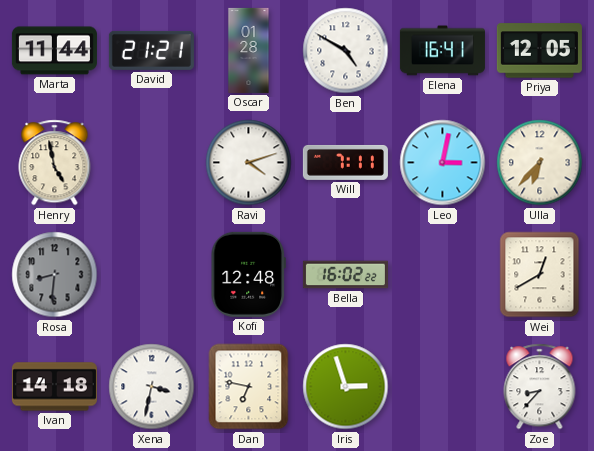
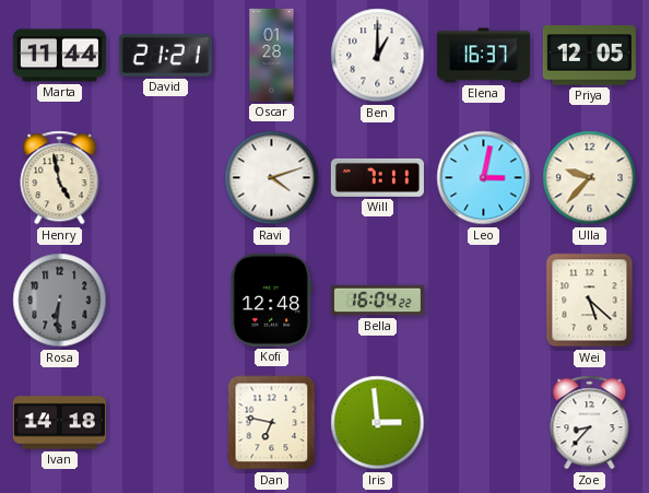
Ben: 4:50 -> 1:00 (378, 56)
Elena: 16:41 -> 16:37 (483, 56)
Ulla: 6:37 -> 9:37 (590, 178)
Rosa: 8:31 -> 6:31 (60, 301)
Bella: 16:02 -> 16:04 (377, 301)
Wei: 12:40 -> 5:22 (590, 301)
Xena: 3:32 -> none (152, 387)
Iris: 2:57 -> 2:59 (378, 423)
